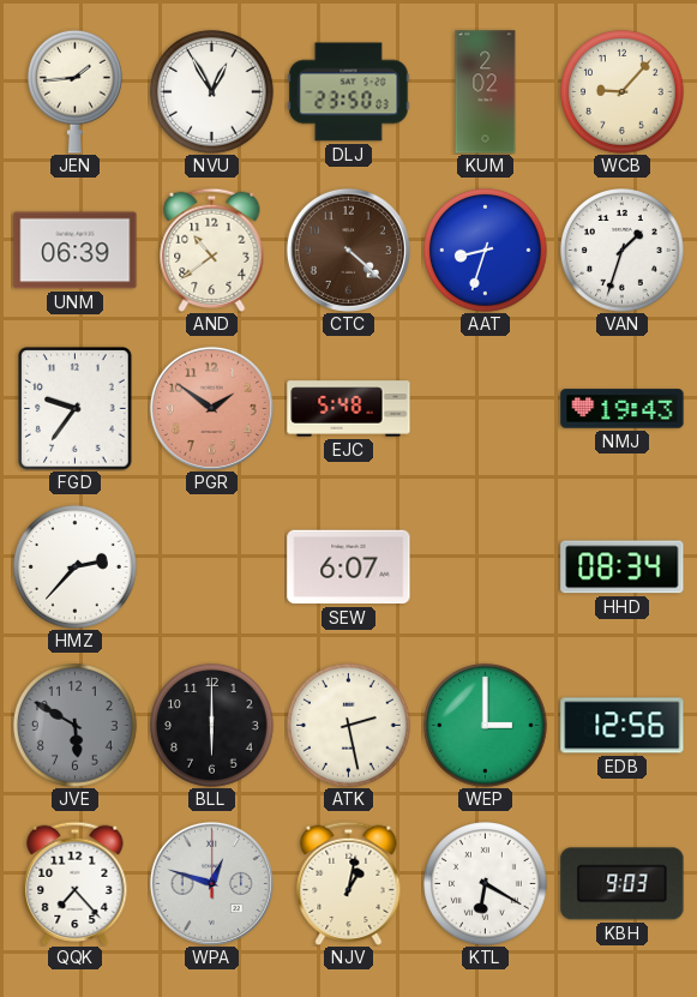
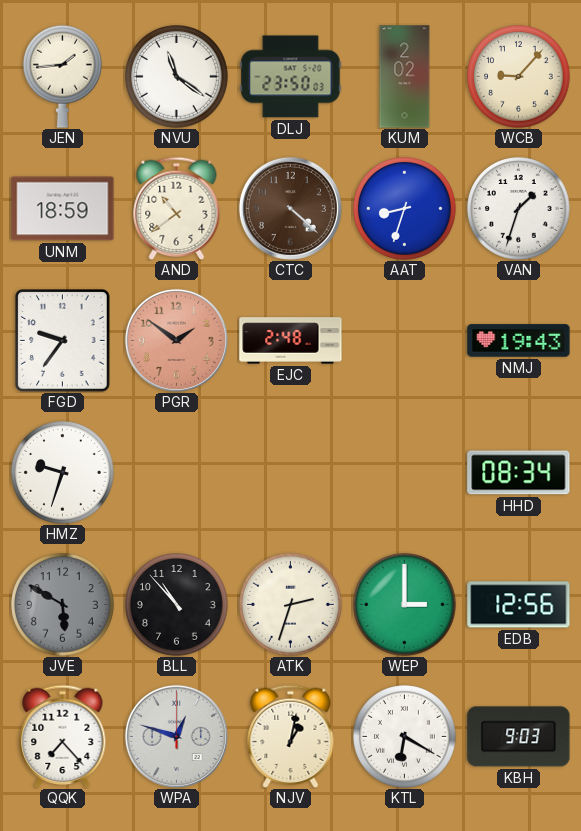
NVU: 12:55 -> 11:21 (177, 77)
UNM: 06:39 -> 18:59 (63, 209)
EJC: 5:48 -> 2:48 (291, 341)
HMZ: 2:37 -> 9:33 (63, 473)
SEW: 6:07 -> none (349, 567)
BLL: 6:00 -> 10:53 (177, 605)
ATK: 2:28 -> 2:33 (291, 605)
